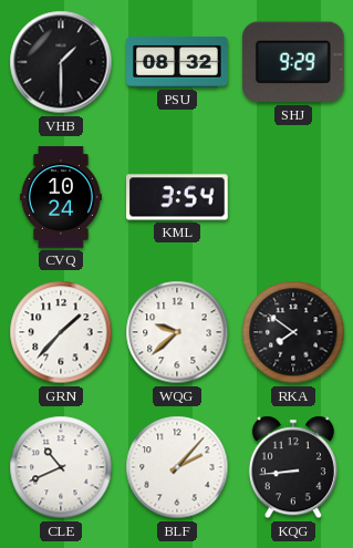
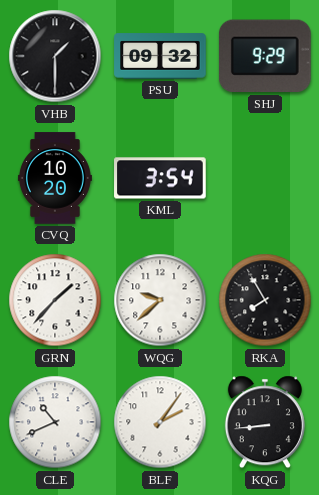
PSU: 08:32 -> 09:32 (160, 56)
CVQ: 10:24 -> 10:20 (55, 178)
RKA: 7:51 -> 7:55 (265, 300)
BLF: 2:07 -> 2:06 (160, 422)
